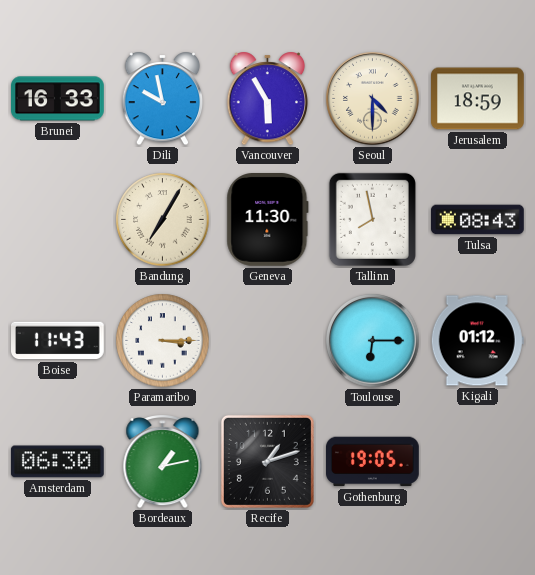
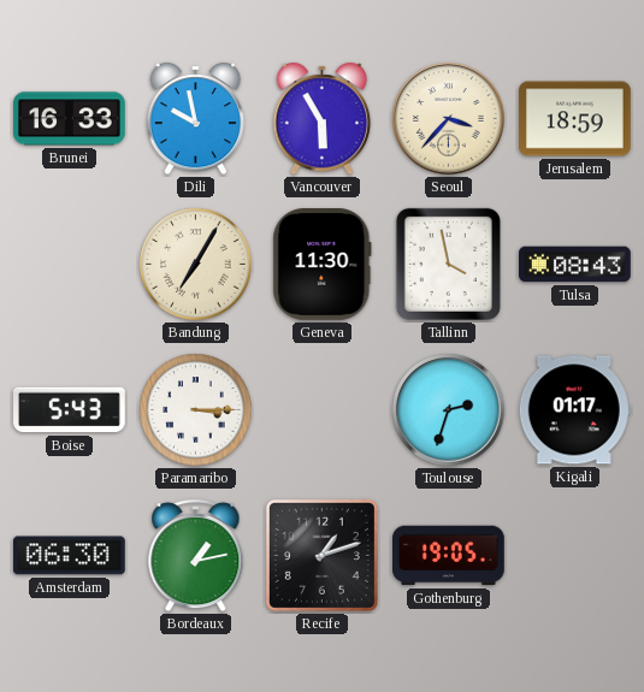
Seoul: 4:30 -> 3:37 (449, 119)
Tallinn: 7:58 -> 3:58 (448, 264)
Boise: 11:43 -> 5:43 (70, 410)
Toulouse: 6:15 -> 2:33 (449, 410)
Kigali: 01:12 -> 01:17 (574, 410)
